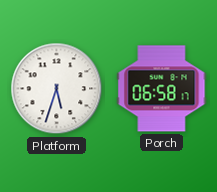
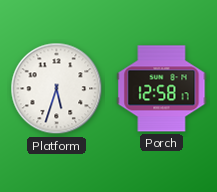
Porch: 06:58 -> 12:58 (162, 89)
